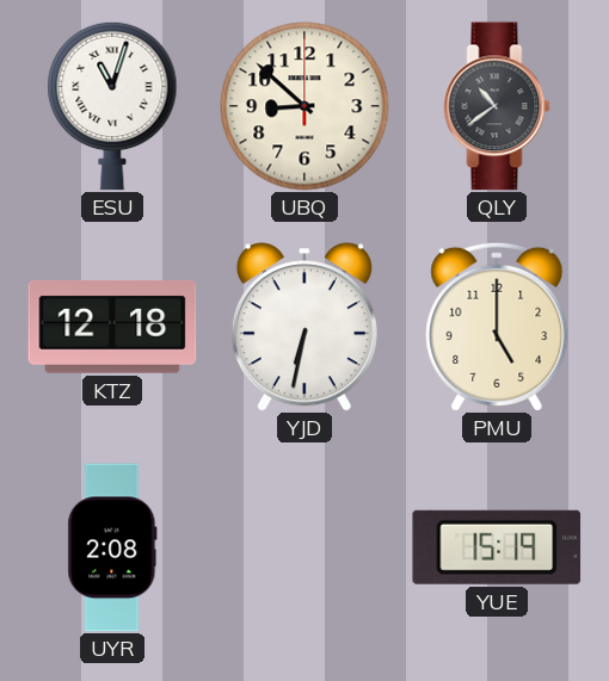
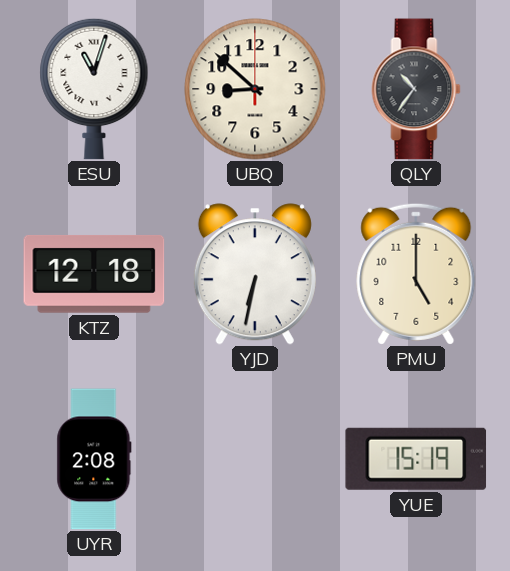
QLY: 10:39 -> 10:36 (416, 89)
